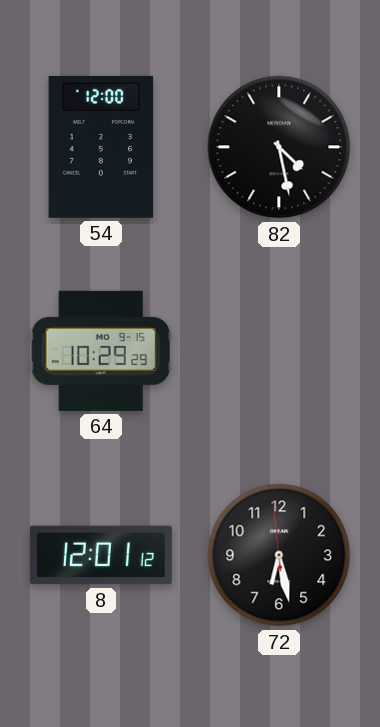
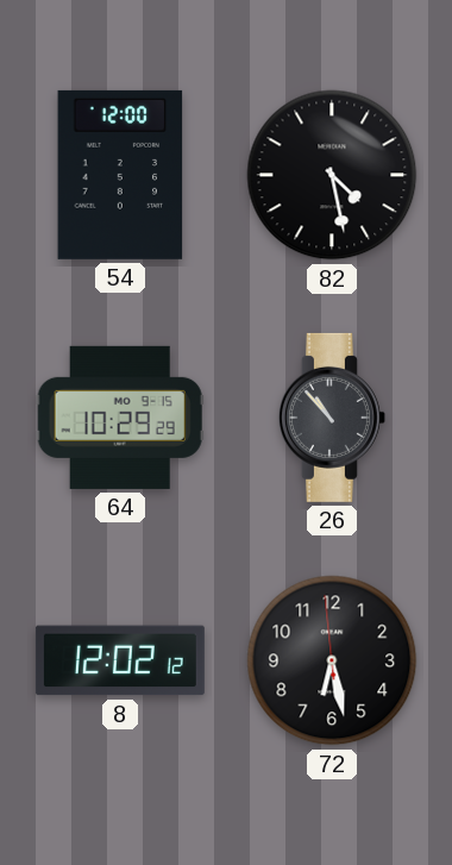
26: none -> 10:53 (332, 418)
8: 12:01 -> 12:02 (120, 660)
